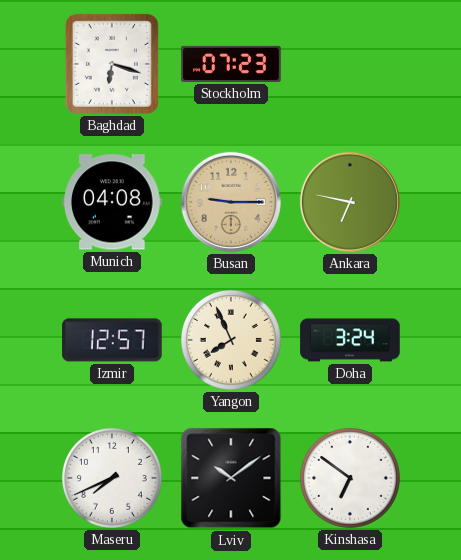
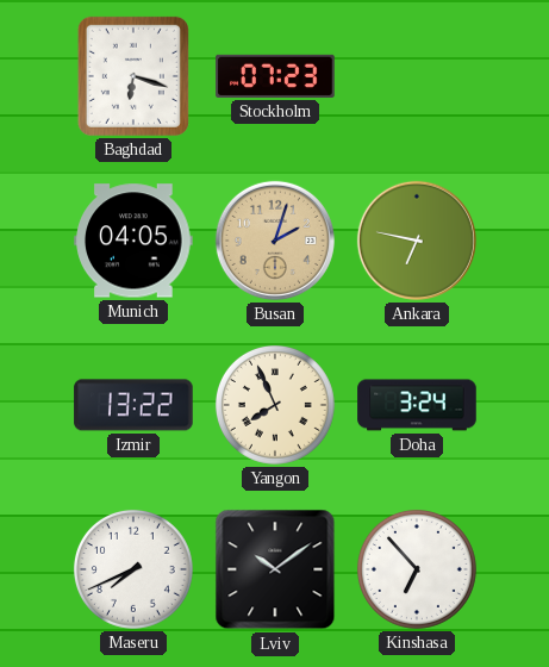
Munich: 04:08 -> 04:05 (133, 241)
Busan: 9:15 -> 2:03 (275, 241)
Izmir: 12:57 -> 13:22 (133, 405)
Kinshasa: 6:51 -> 6:53 (417, 569)
